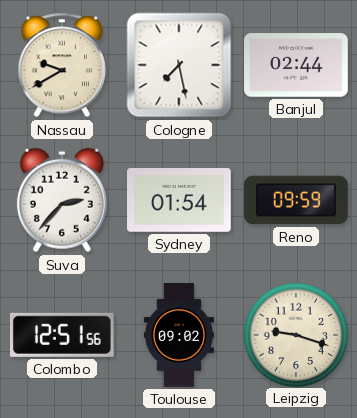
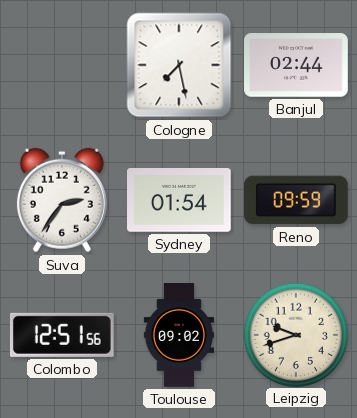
Nassau: 9:40 -> none (62, 65)
Suva: 2:37 -> 2:36 (62, 200)
Leipzig: 9:18 -> 9:42 (295, 334)
